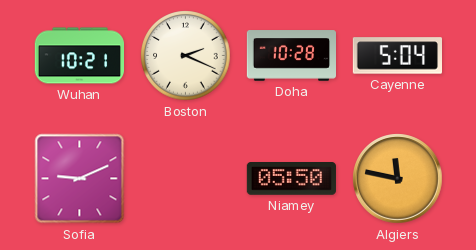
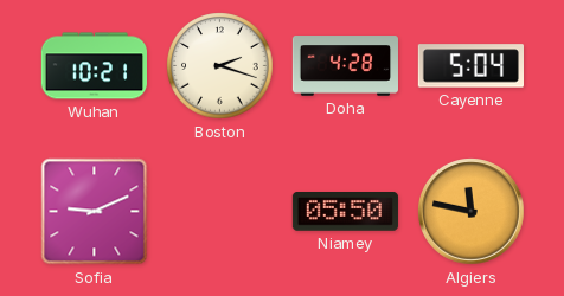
Boston: 2:19 -> 2:18 (220, 66)
Doha: 10:28 -> 4:28 (346, 66)
